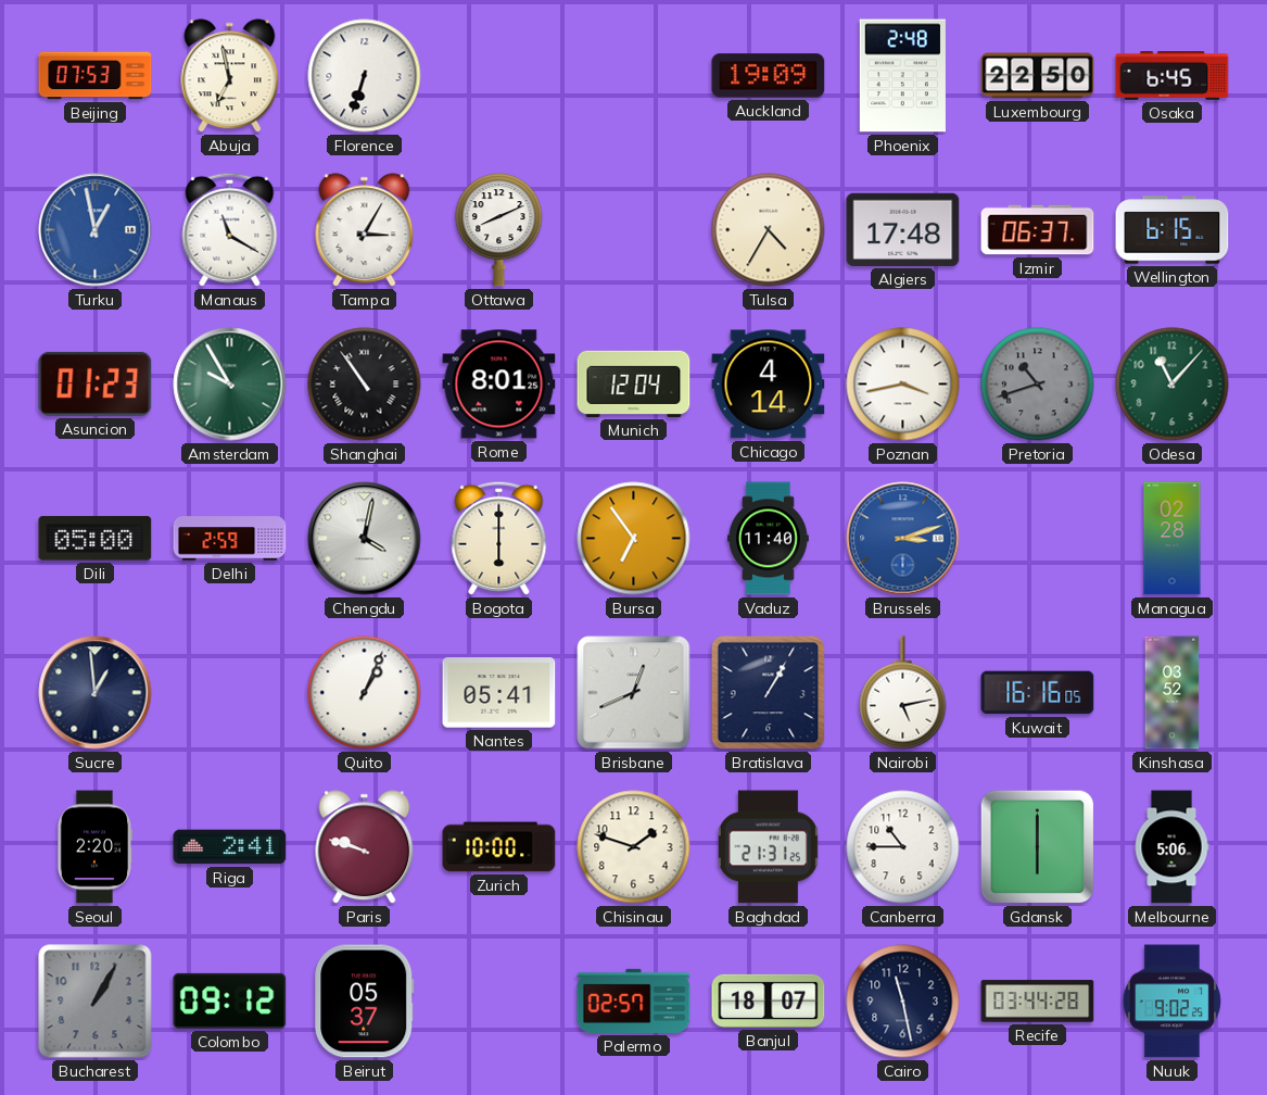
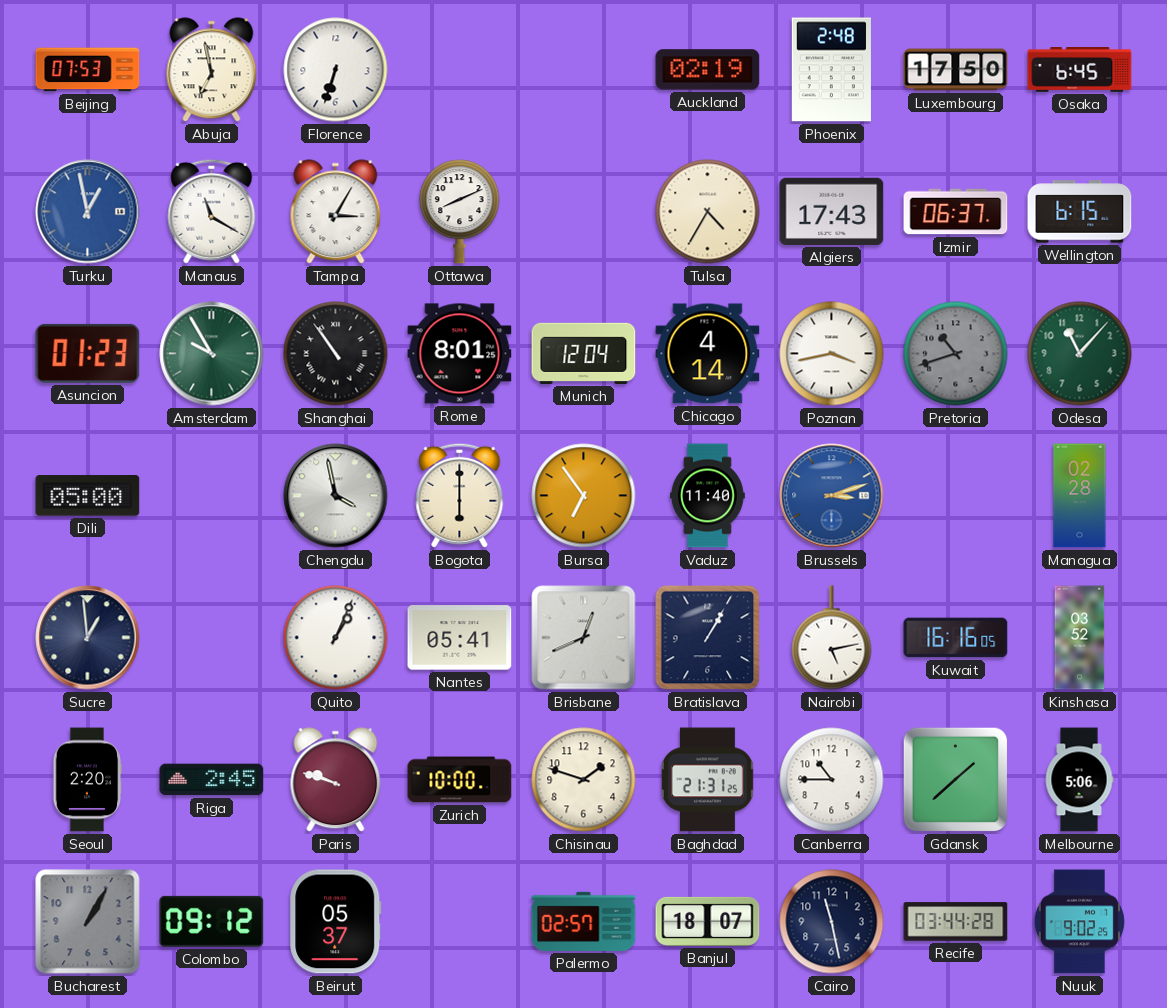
Auckland: 19:09 -> 02:19 (708, 70)
Luxembourg: 22:50 -> 17:50 (956, 70)
Algiers: 17:48 -> 17:43 (832, 211)
Delhi: 2:59 -> none (230, 539)
Chengdu: 4:02 -> 3:58 (336, 496)
Riga: 2:41 -> 2:45 (212, 780)
Gdansk: 6:00 -> 1:38 (956, 780)
